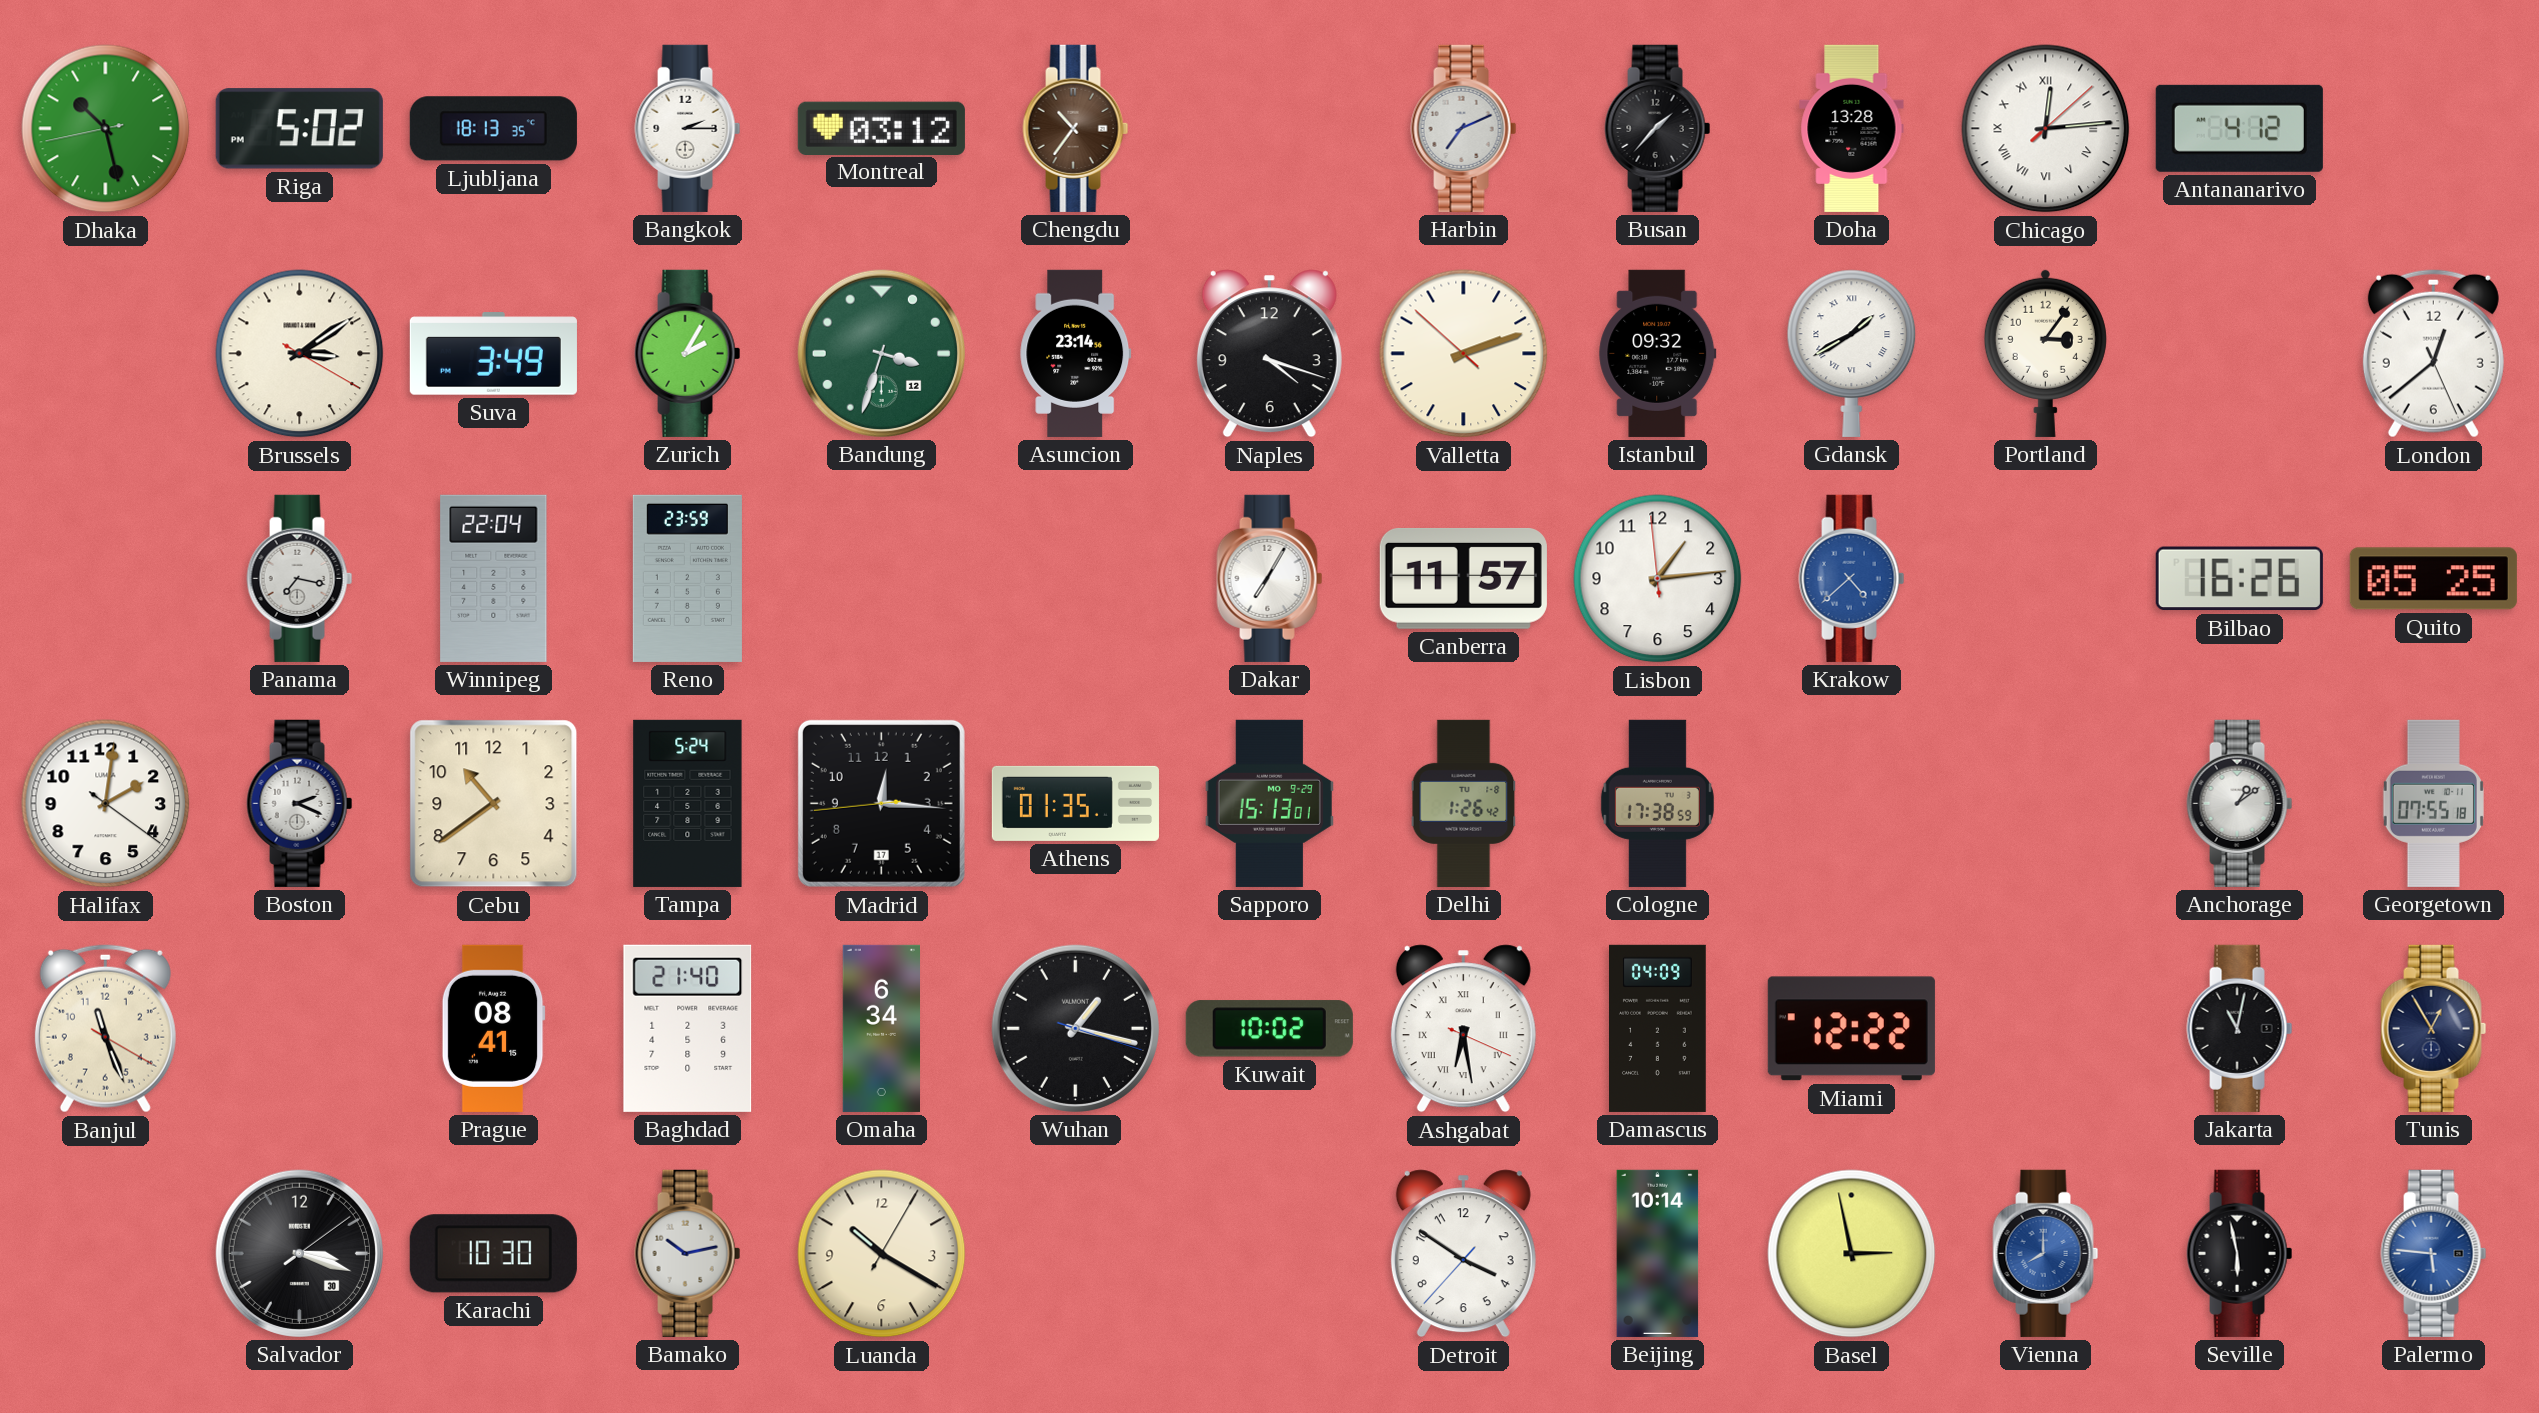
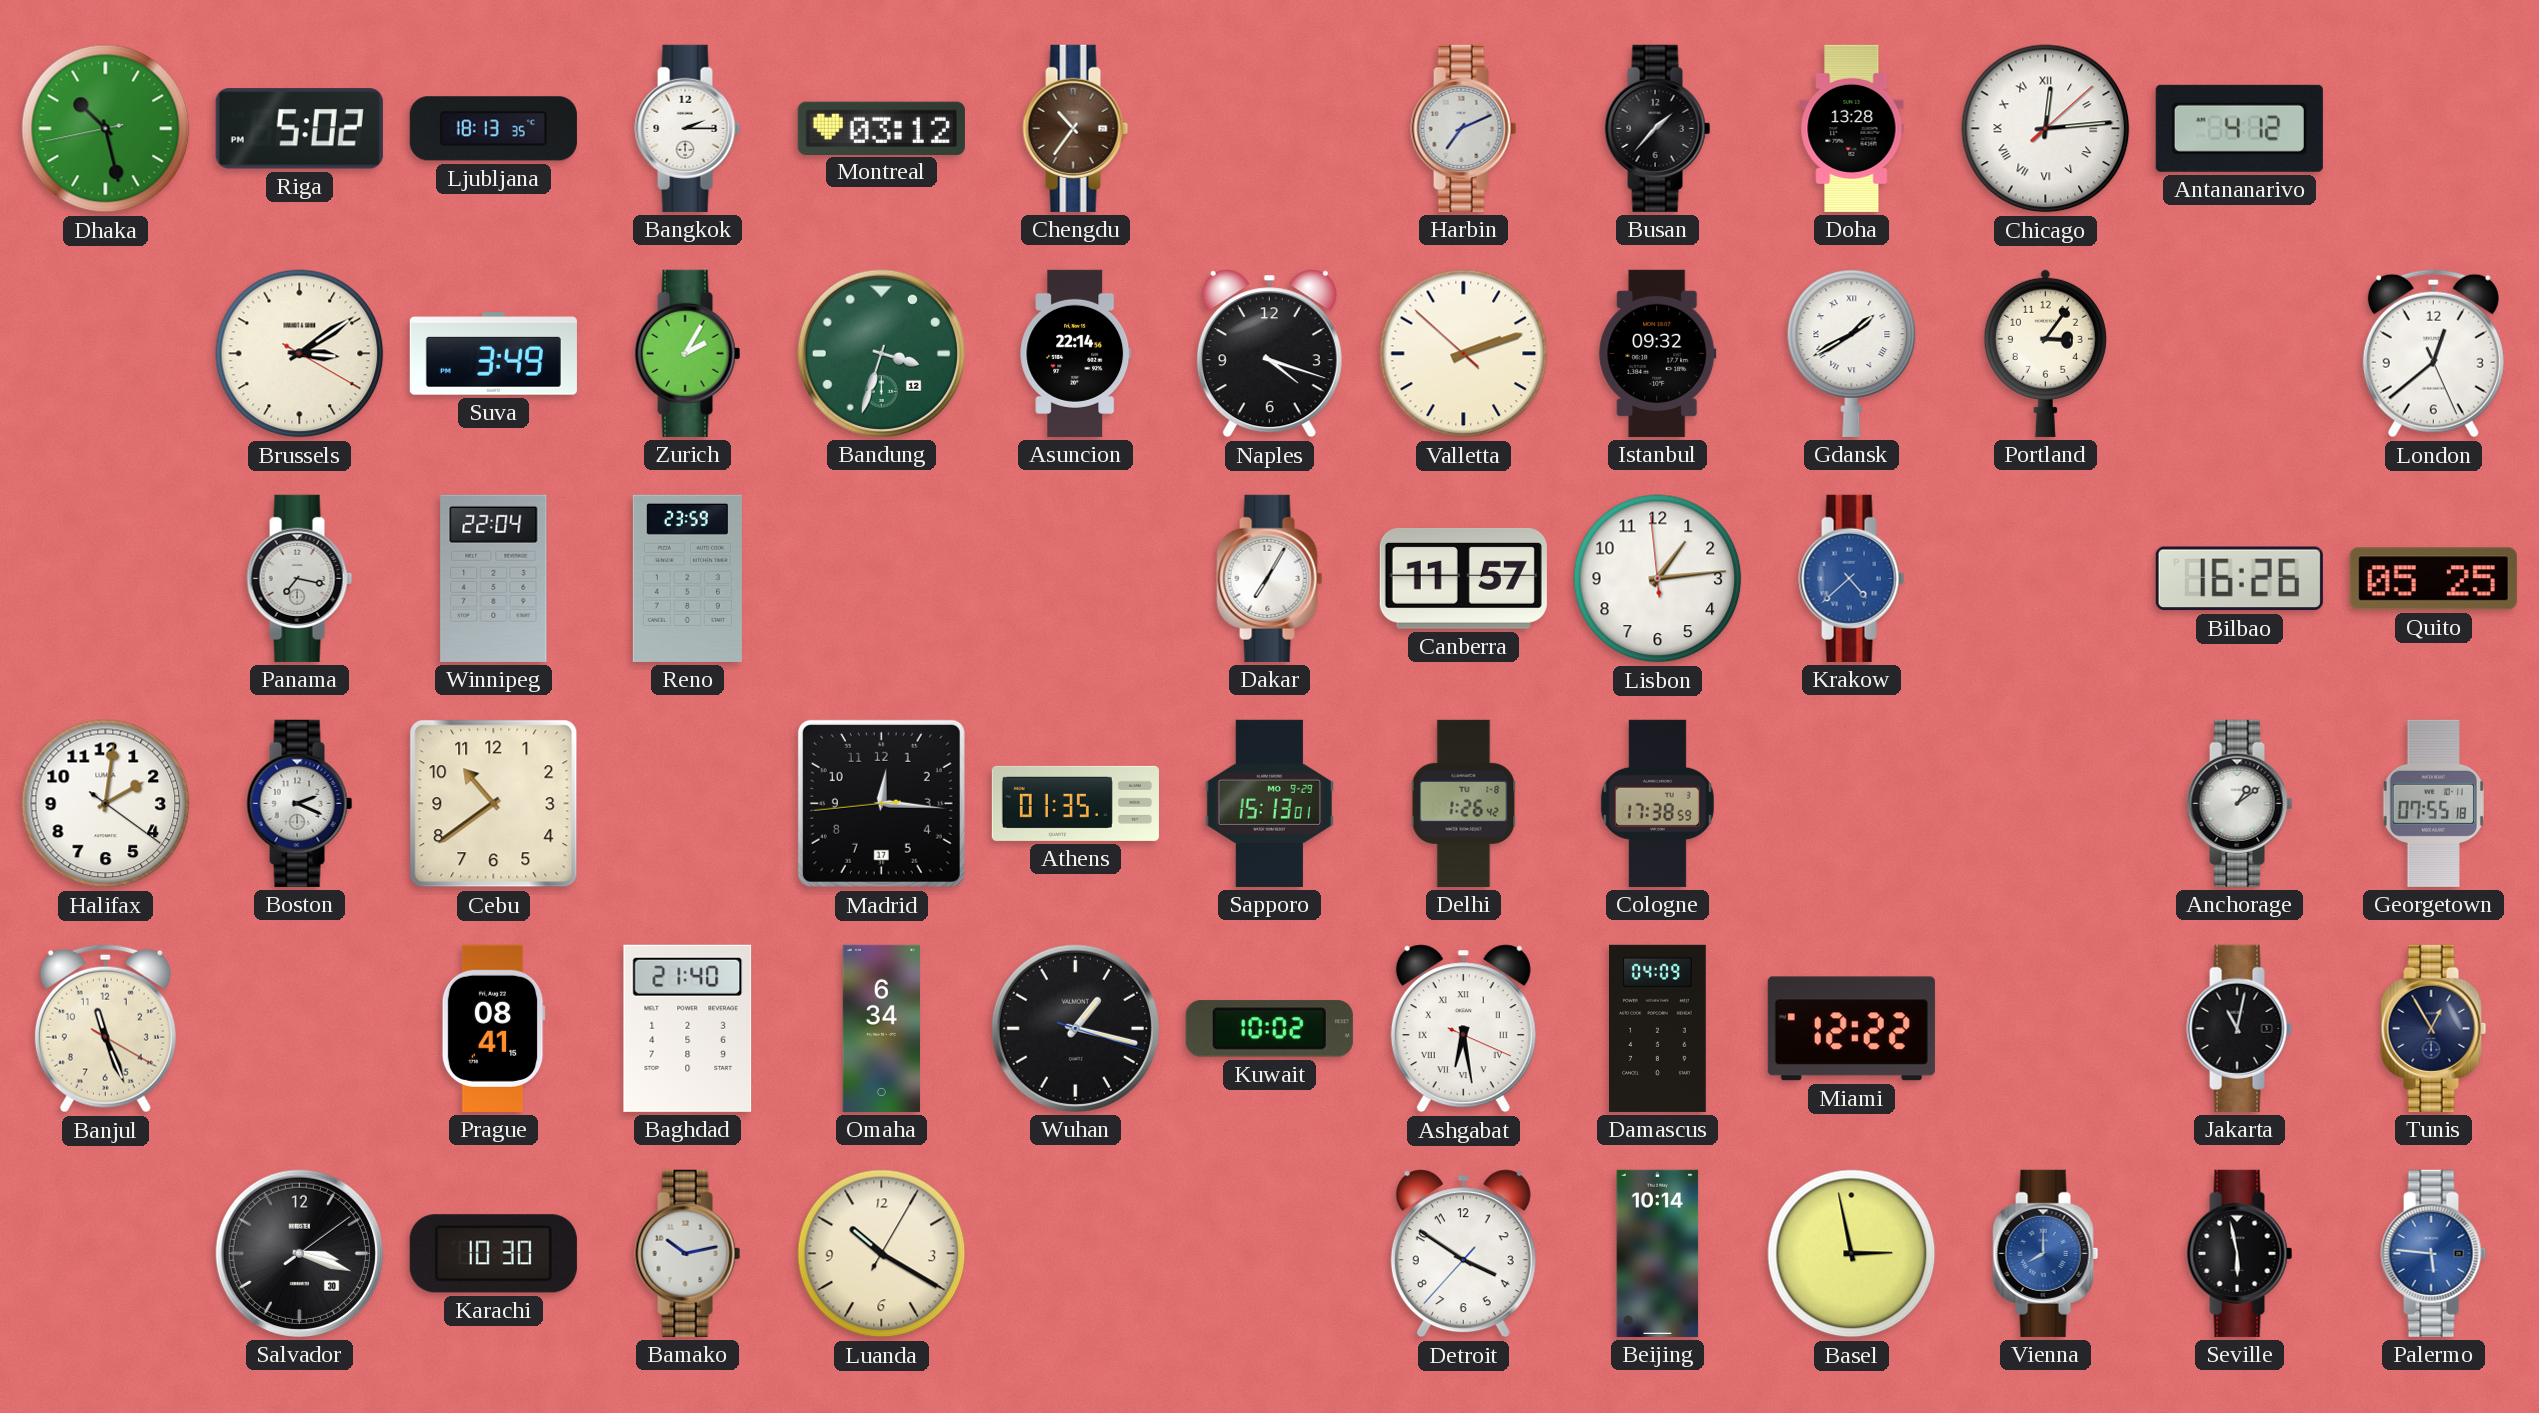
Asuncion: 23:14 -> 22:14 (1076, 353)
Tampa: 5:24 -> none (688, 803)
